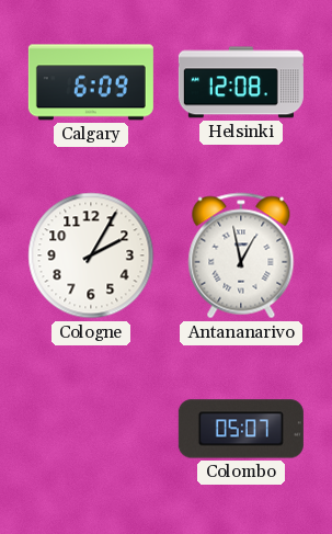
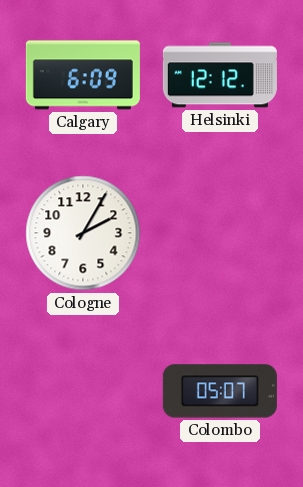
Helsinki: 12:08 -> 12:12 (220, 75)
Antananarivo: 12:58 -> none (241, 255)
